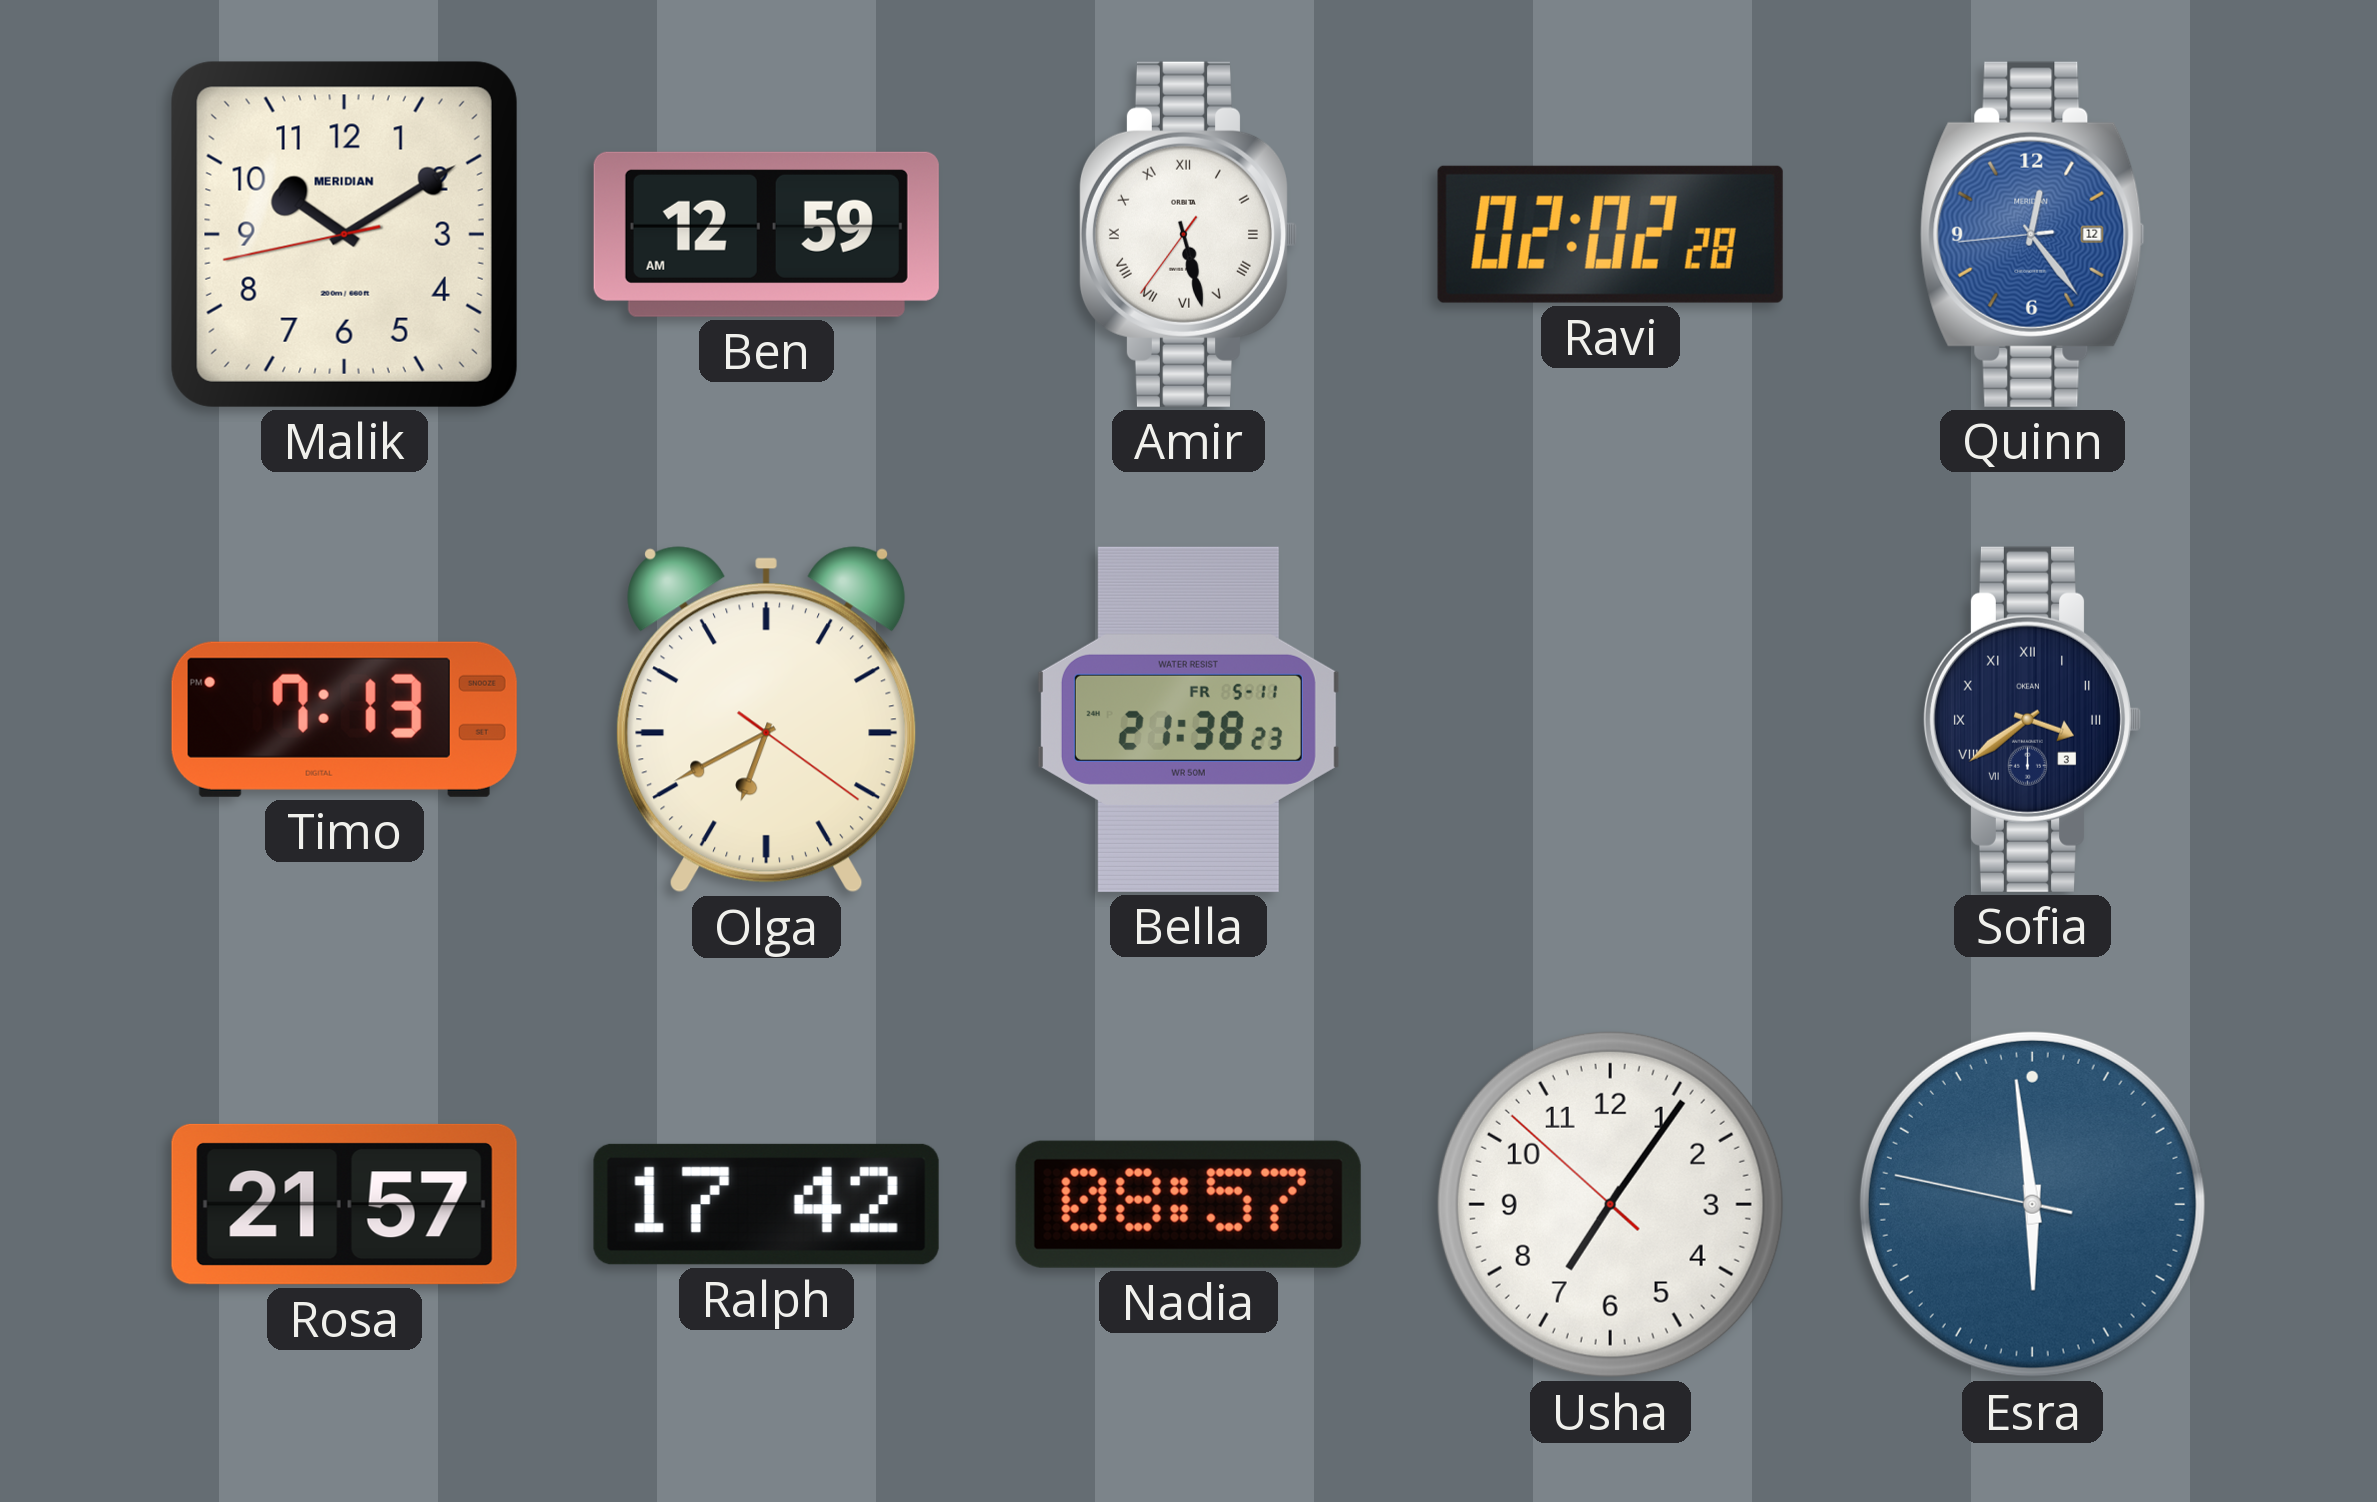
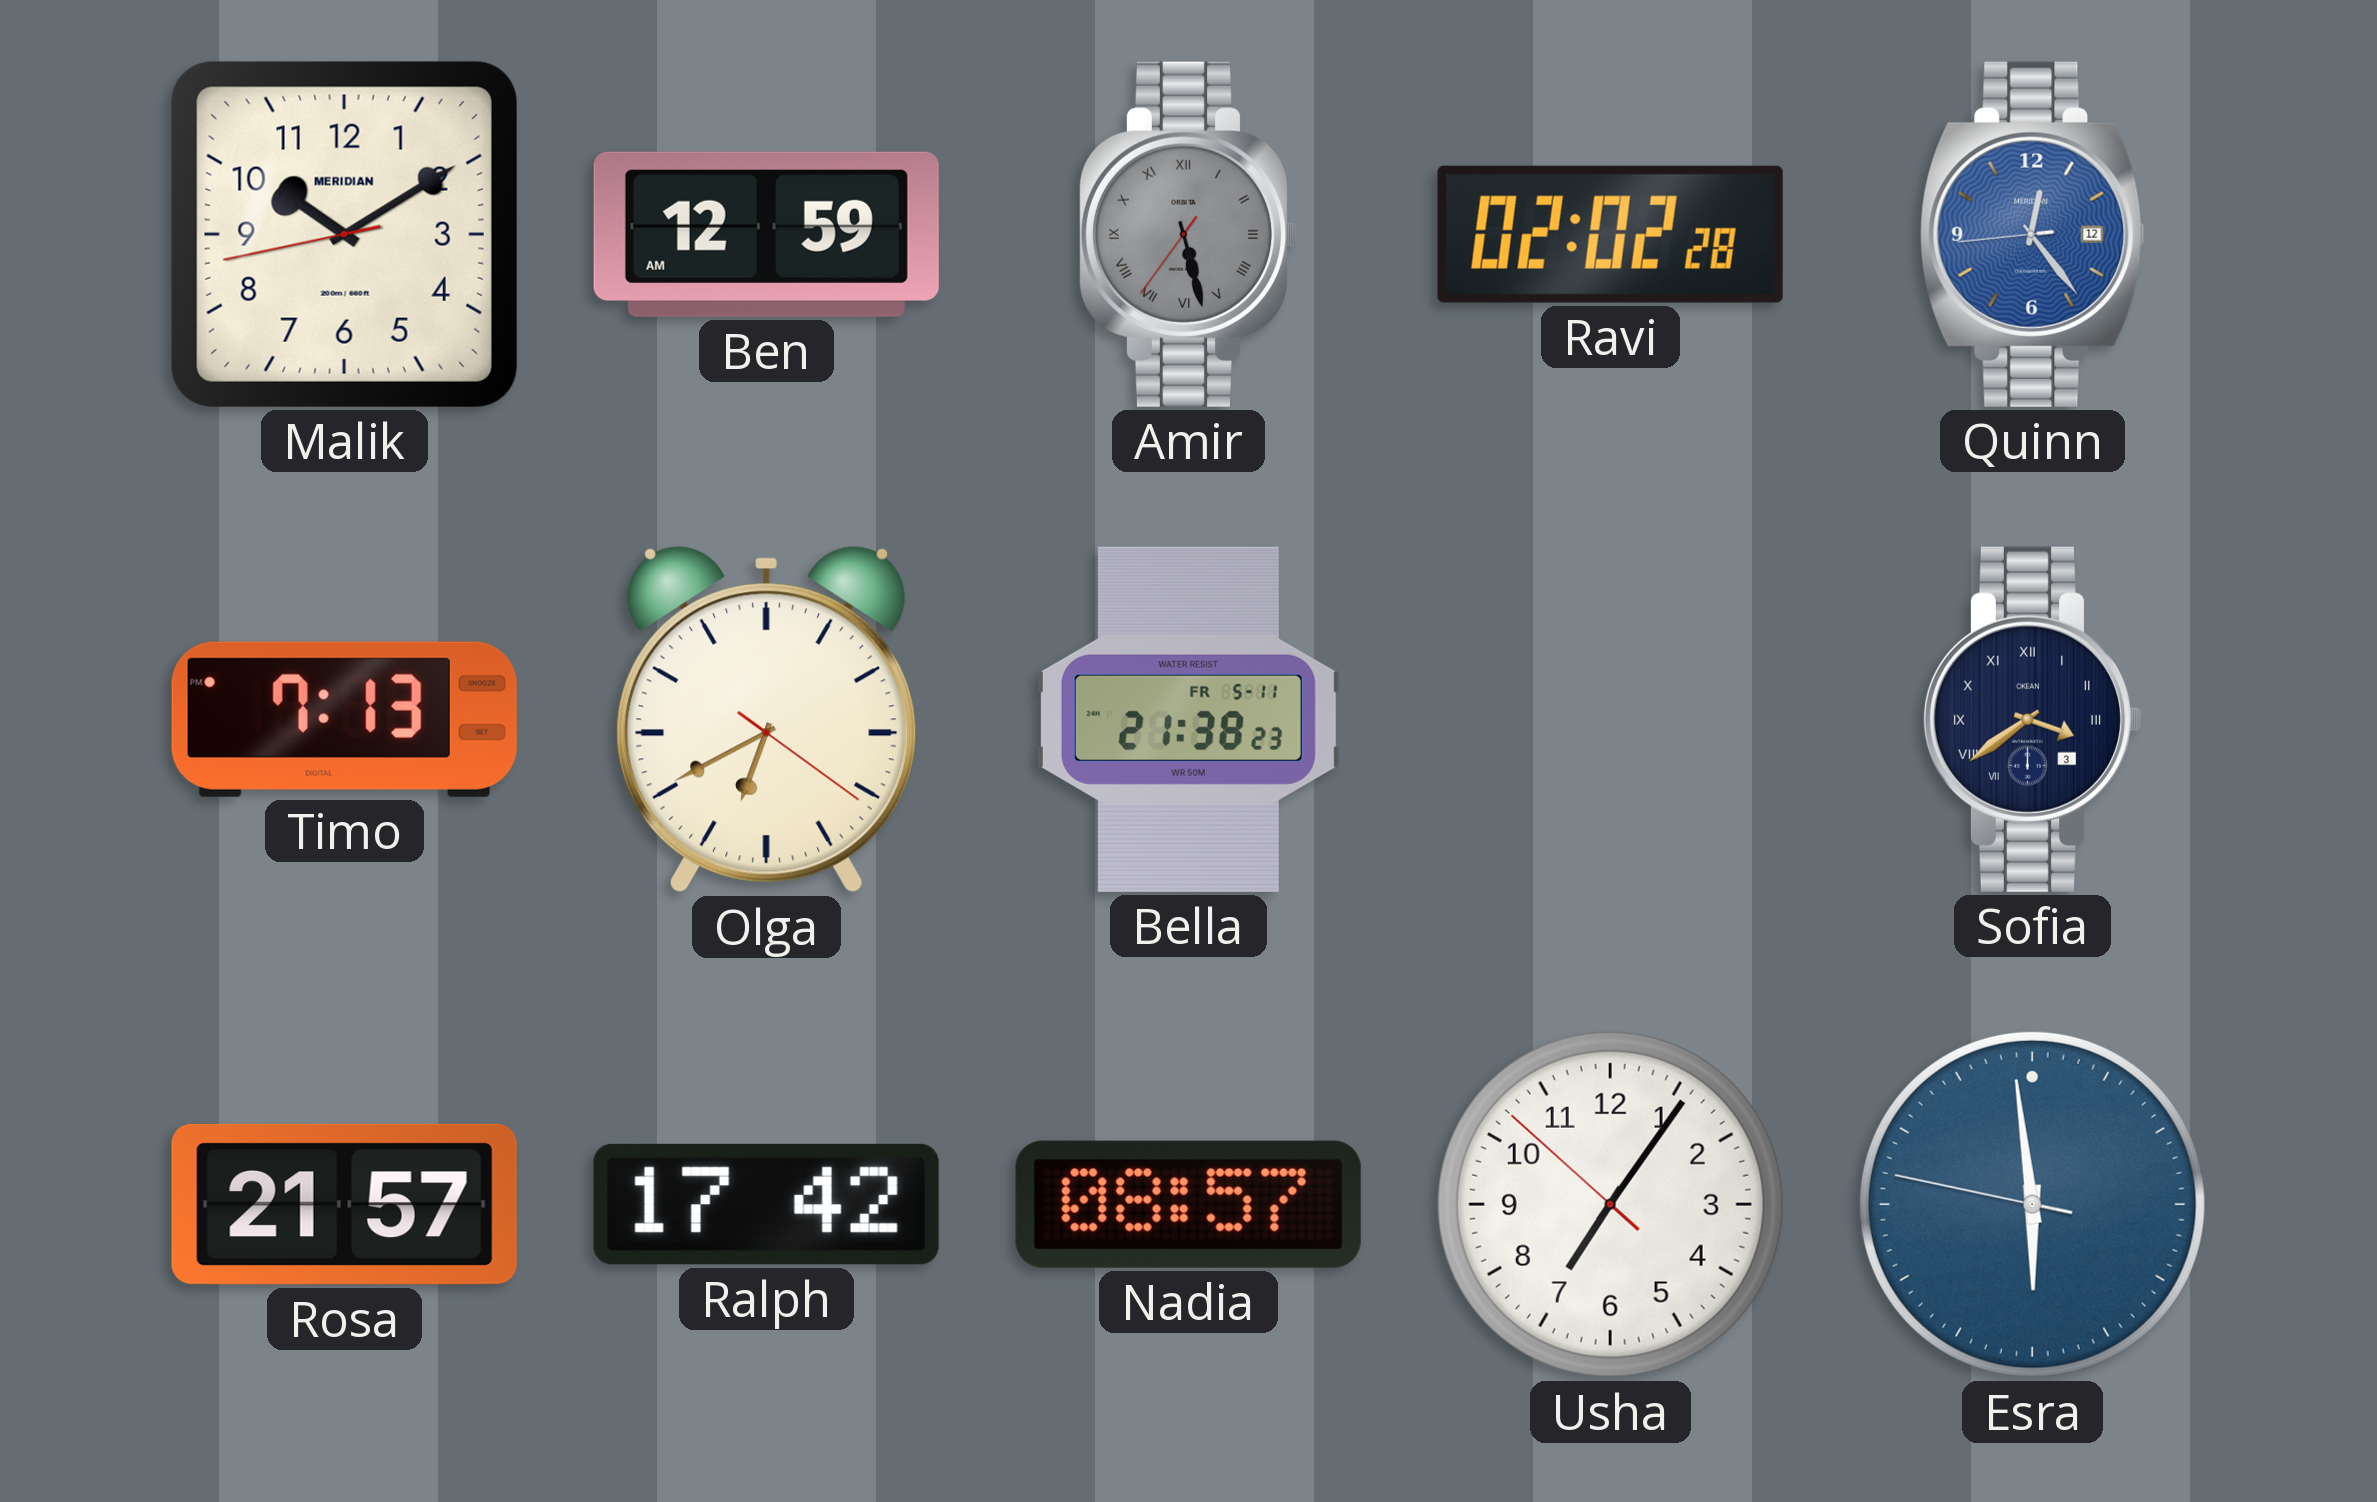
Amir dial: white -> grey (1187, 234)
